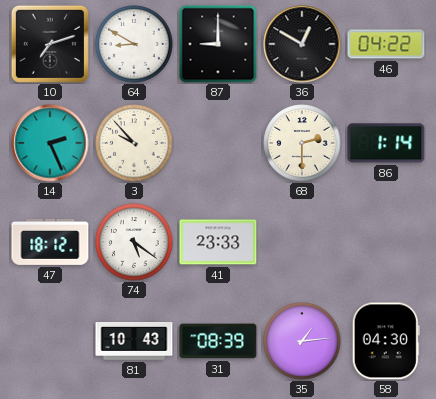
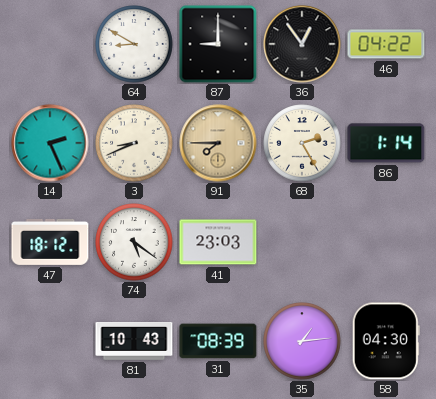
10: 7:12 -> none (50, 44)
36: 12:50 -> 12:54 (302, 44)
3: 9:53 -> 8:41 (134, 143)
91: none -> 7:45 (218, 143)
68: 2:30 -> 2:25 (302, 143)
41: 23:33 -> 23:03 (218, 242)
